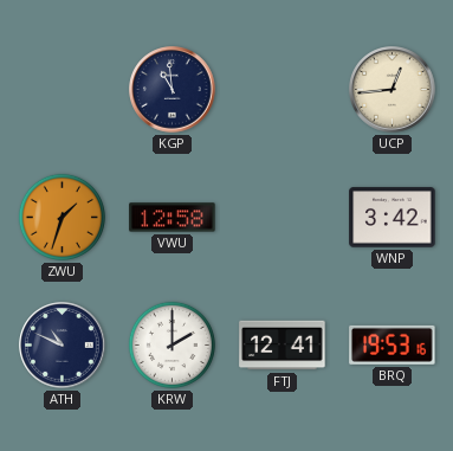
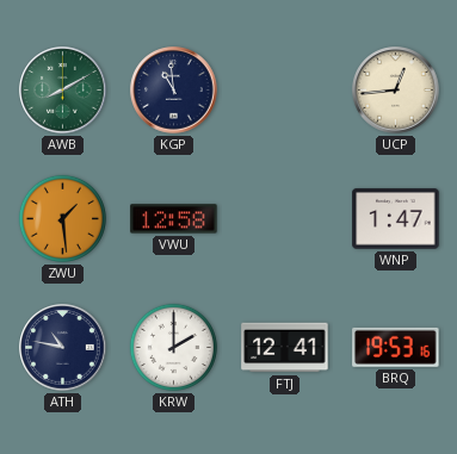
AWB: none -> 8:10 (63, 91)
ZWU: 1:33 -> 1:29 (62, 218)
WNP: 3:42 -> 1:47 (396, 219)
ATH: 10:49 -> 10:47 (63, 348)
